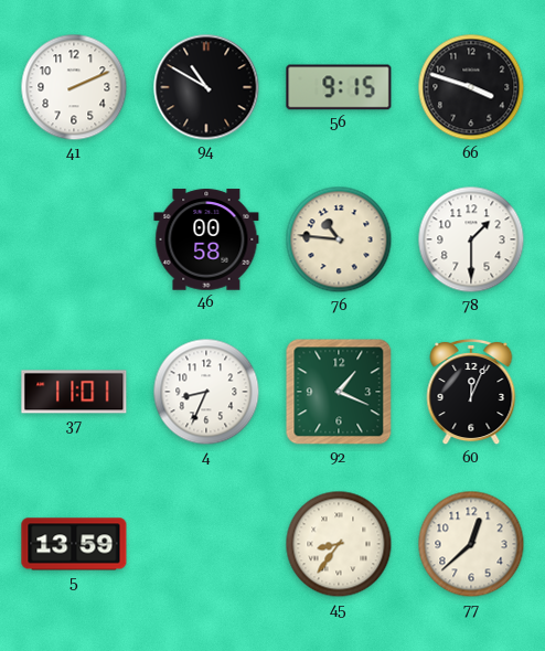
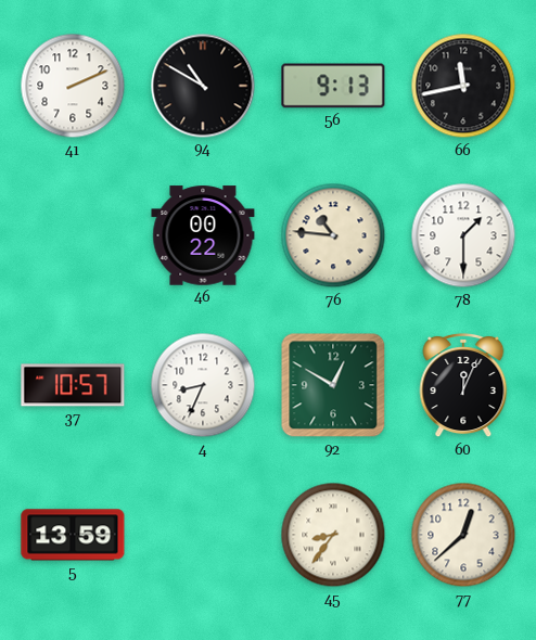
56: 9:15 -> 9:13 (333, 86)
66: 3:48 -> 11:43 (463, 86)
46: 00:58 -> 00:22 (203, 235)
37: 11:01 -> 10:57 (73, 385)
92: 1:19 -> 12:50 (333, 385)
